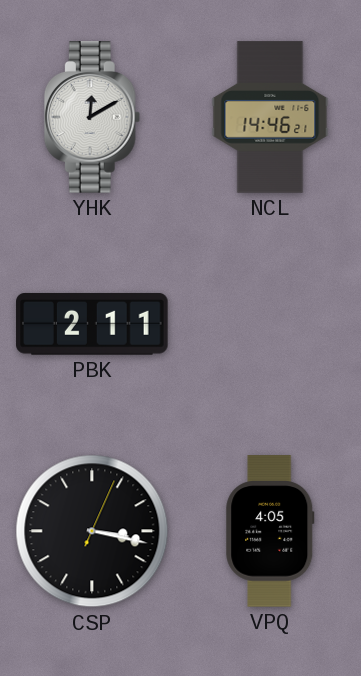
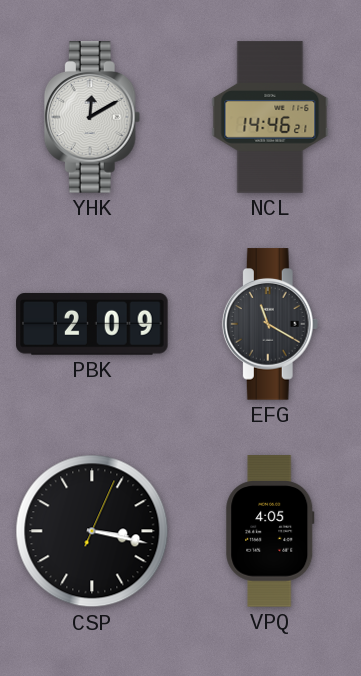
PBK: 2:11 -> 2:09 (92, 324)
EFG: none -> 11:20 (270, 324)
